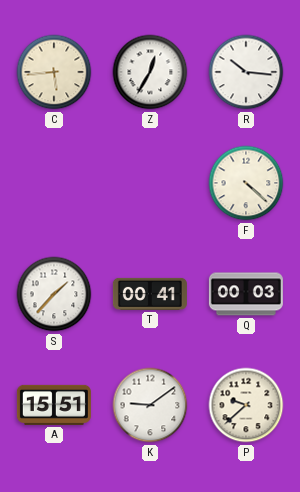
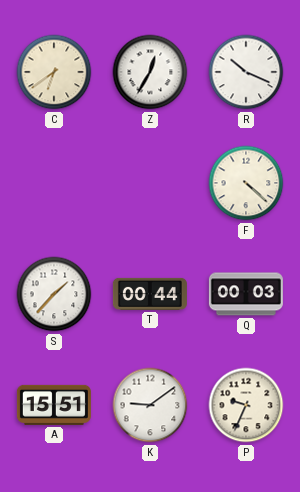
C: 5:44 -> 6:39 (54, 72)
R: 10:16 -> 10:19 (246, 72)
T: 00:41 -> 00:44 (150, 294)
P: 9:38 -> 9:34 (246, 405)
